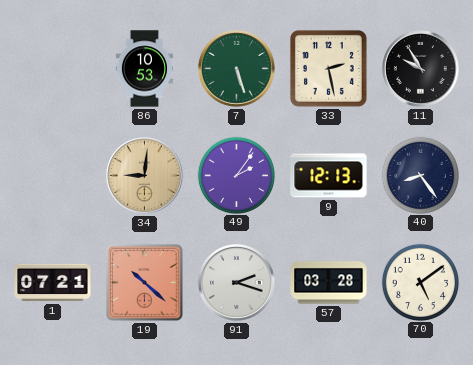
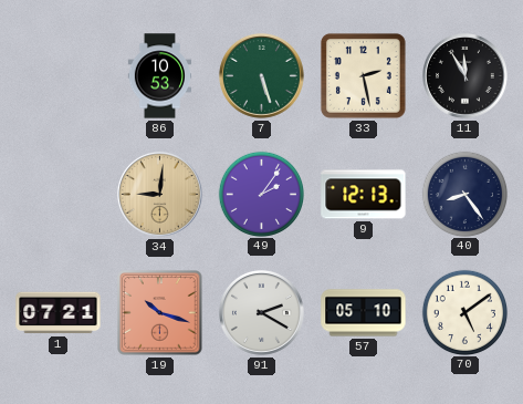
11: 9:55 -> 11:55 (464, 75)
19: 10:22 -> 10:18 (160, 313)
91: 2:18 -> 2:20 (261, 312)
57: 03:28 -> 05:10 (364, 313)
